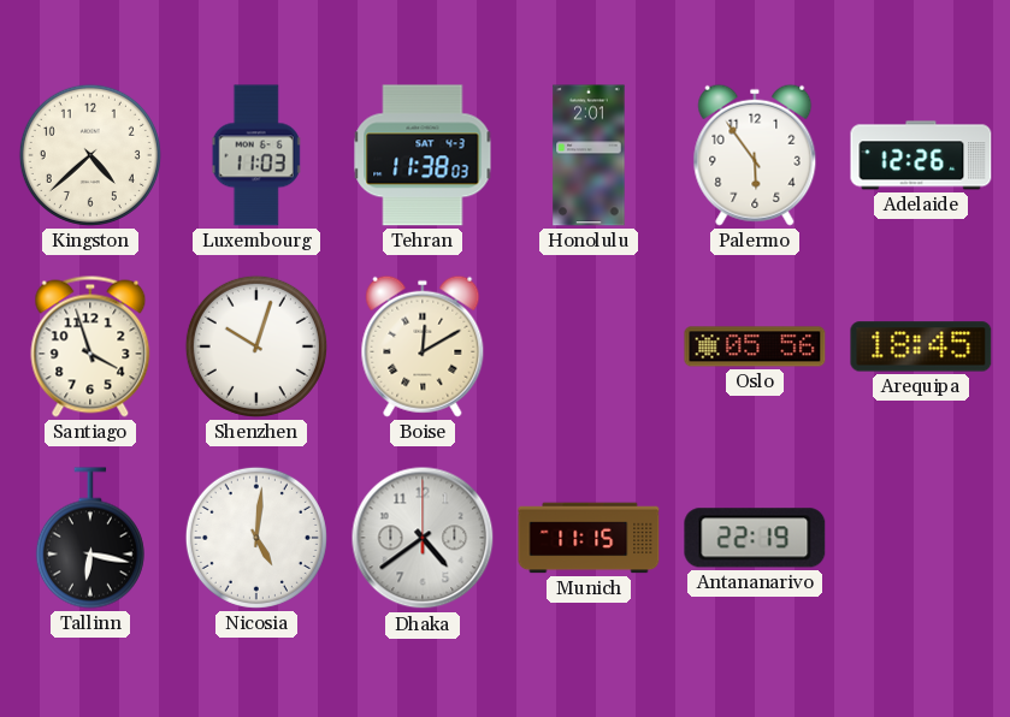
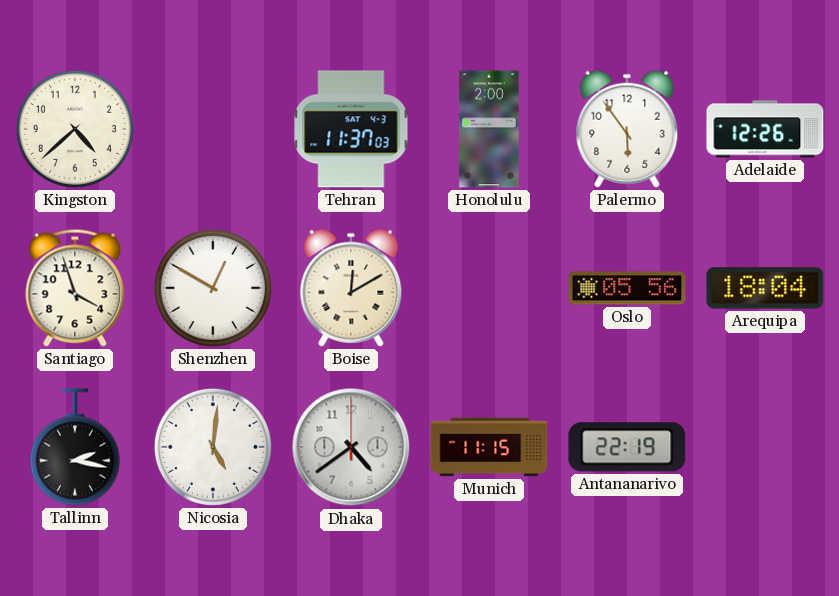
Luxembourg: 11:03 -> none (256, 155)
Tehran: 11:38 -> 11:37 (351, 129)
Honolulu: 2:01 -> 2:00 (489, 129)
Shenzhen: 10:03 -> 12:50 (213, 288)
Arequipa: 18:45 -> 18:04 (765, 288)
Tallinn: 6:17 -> 2:17 (75, 447)
